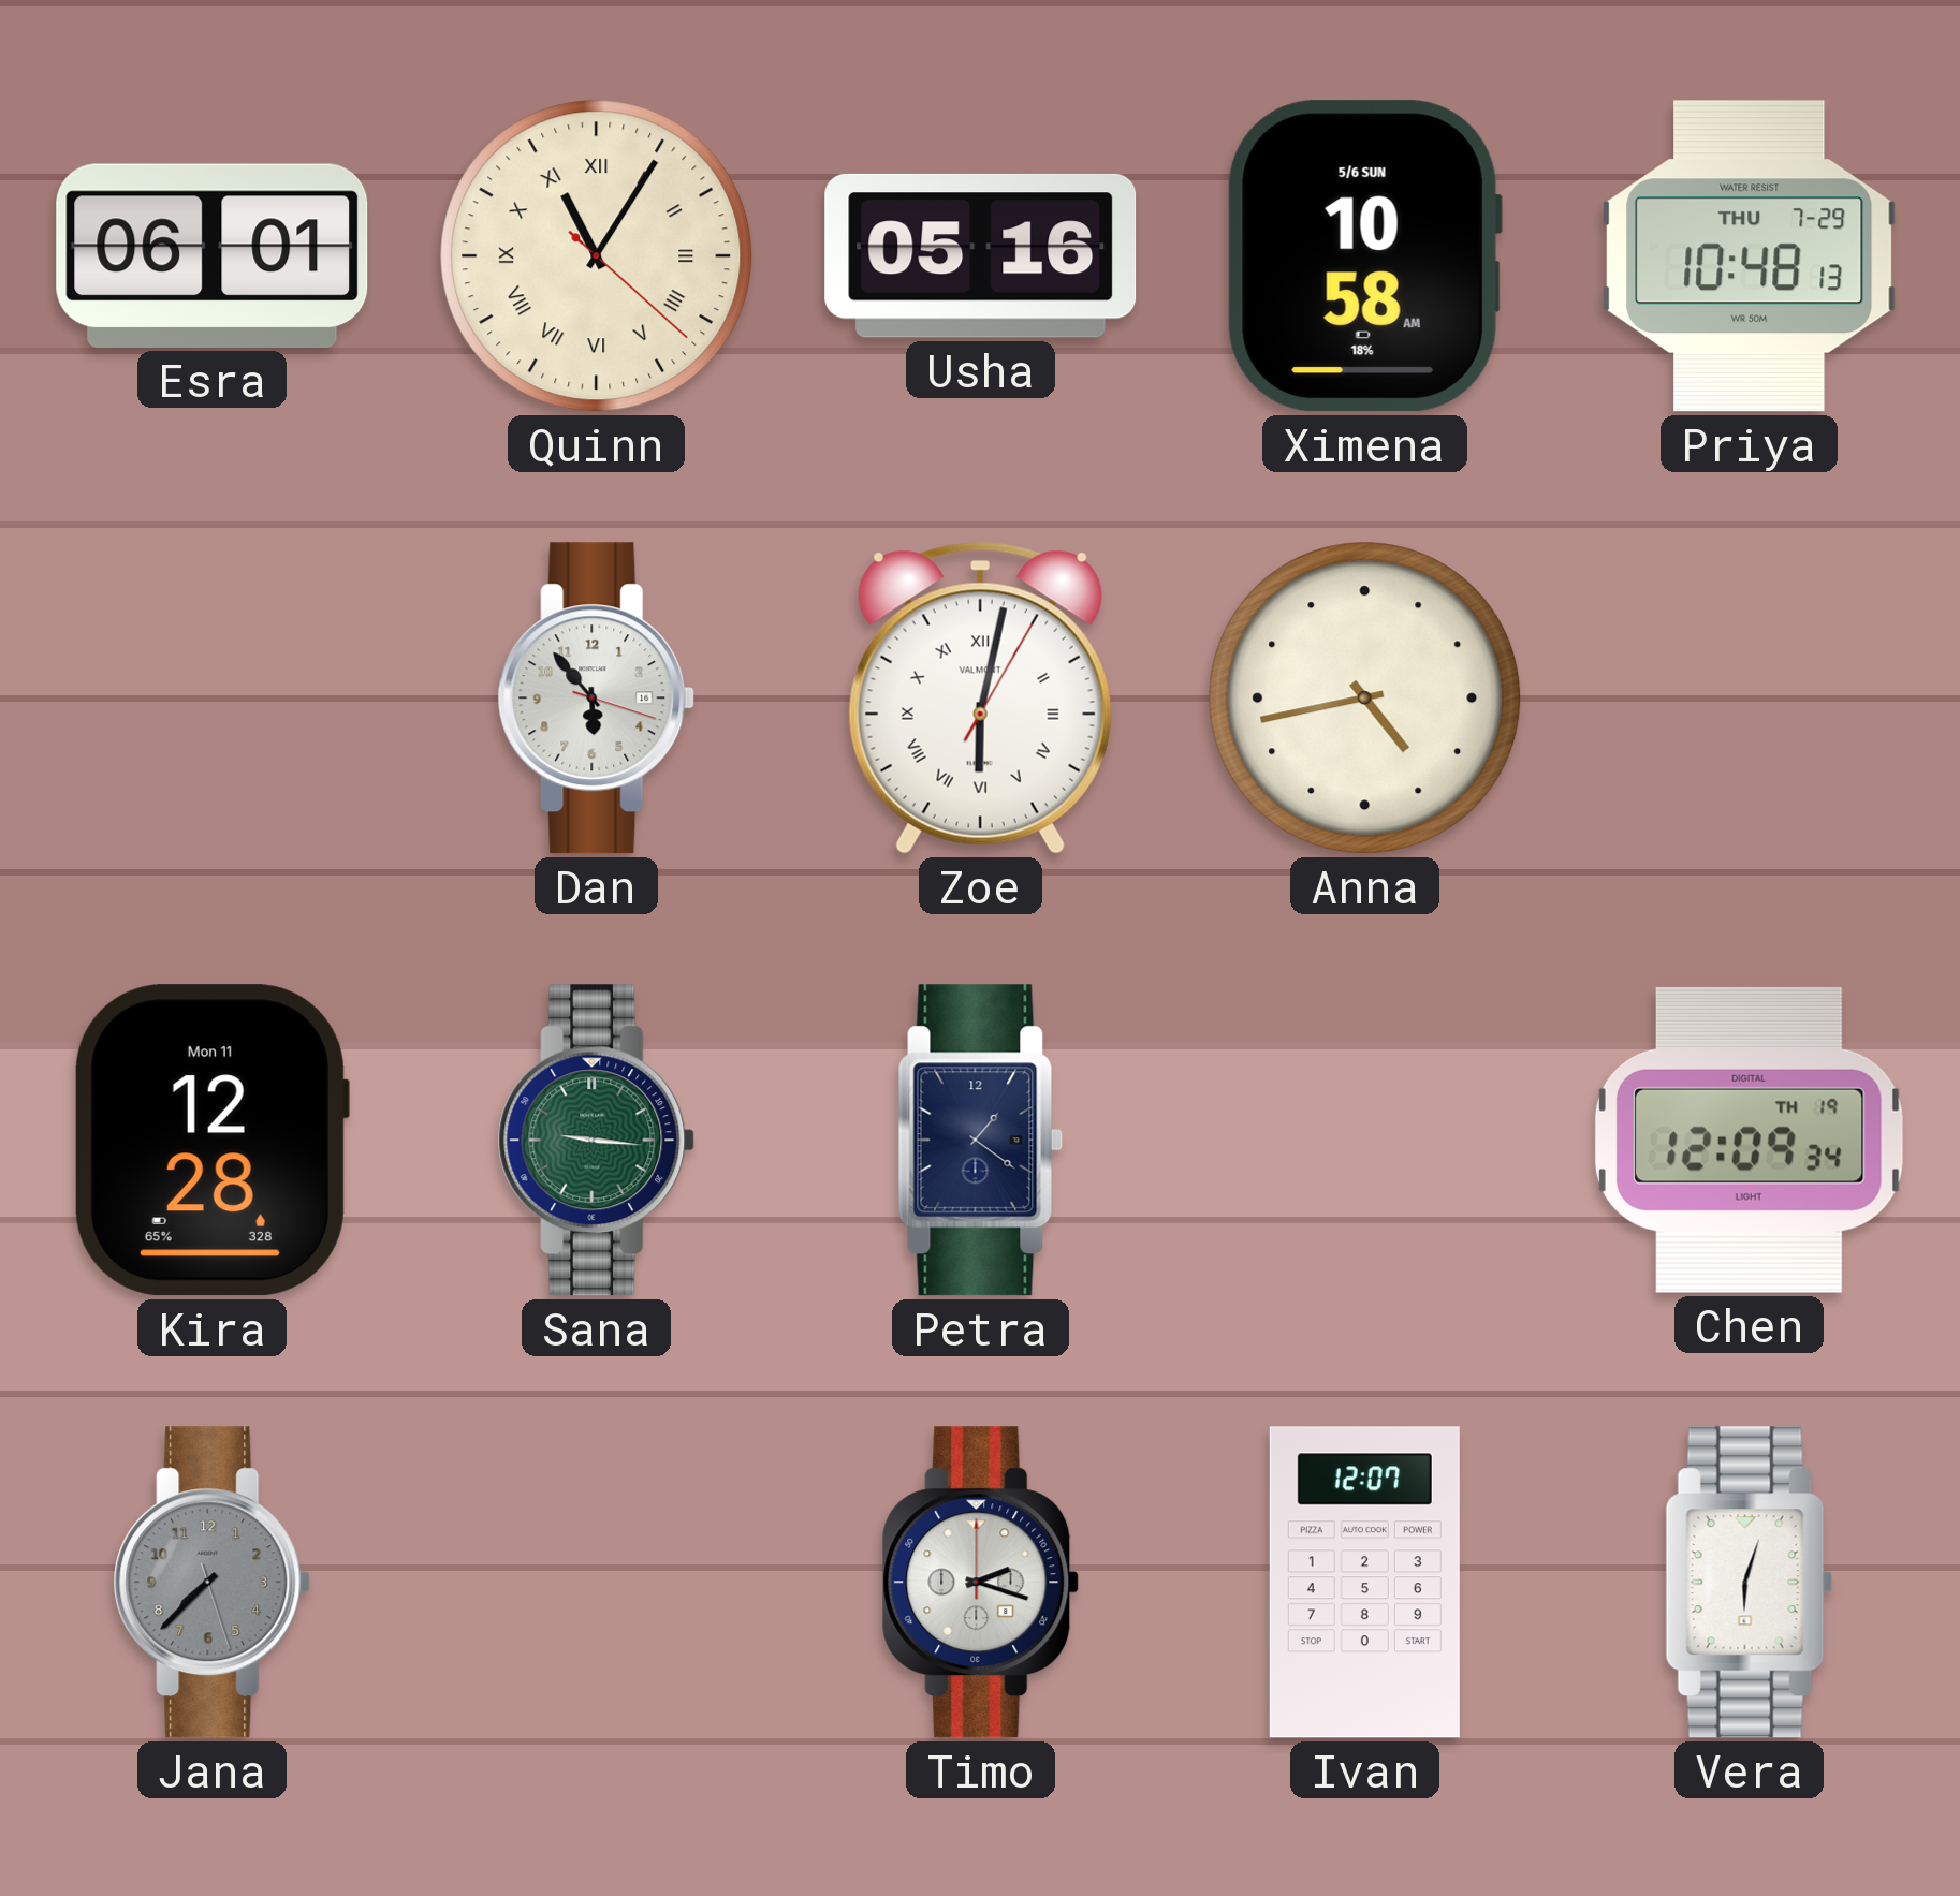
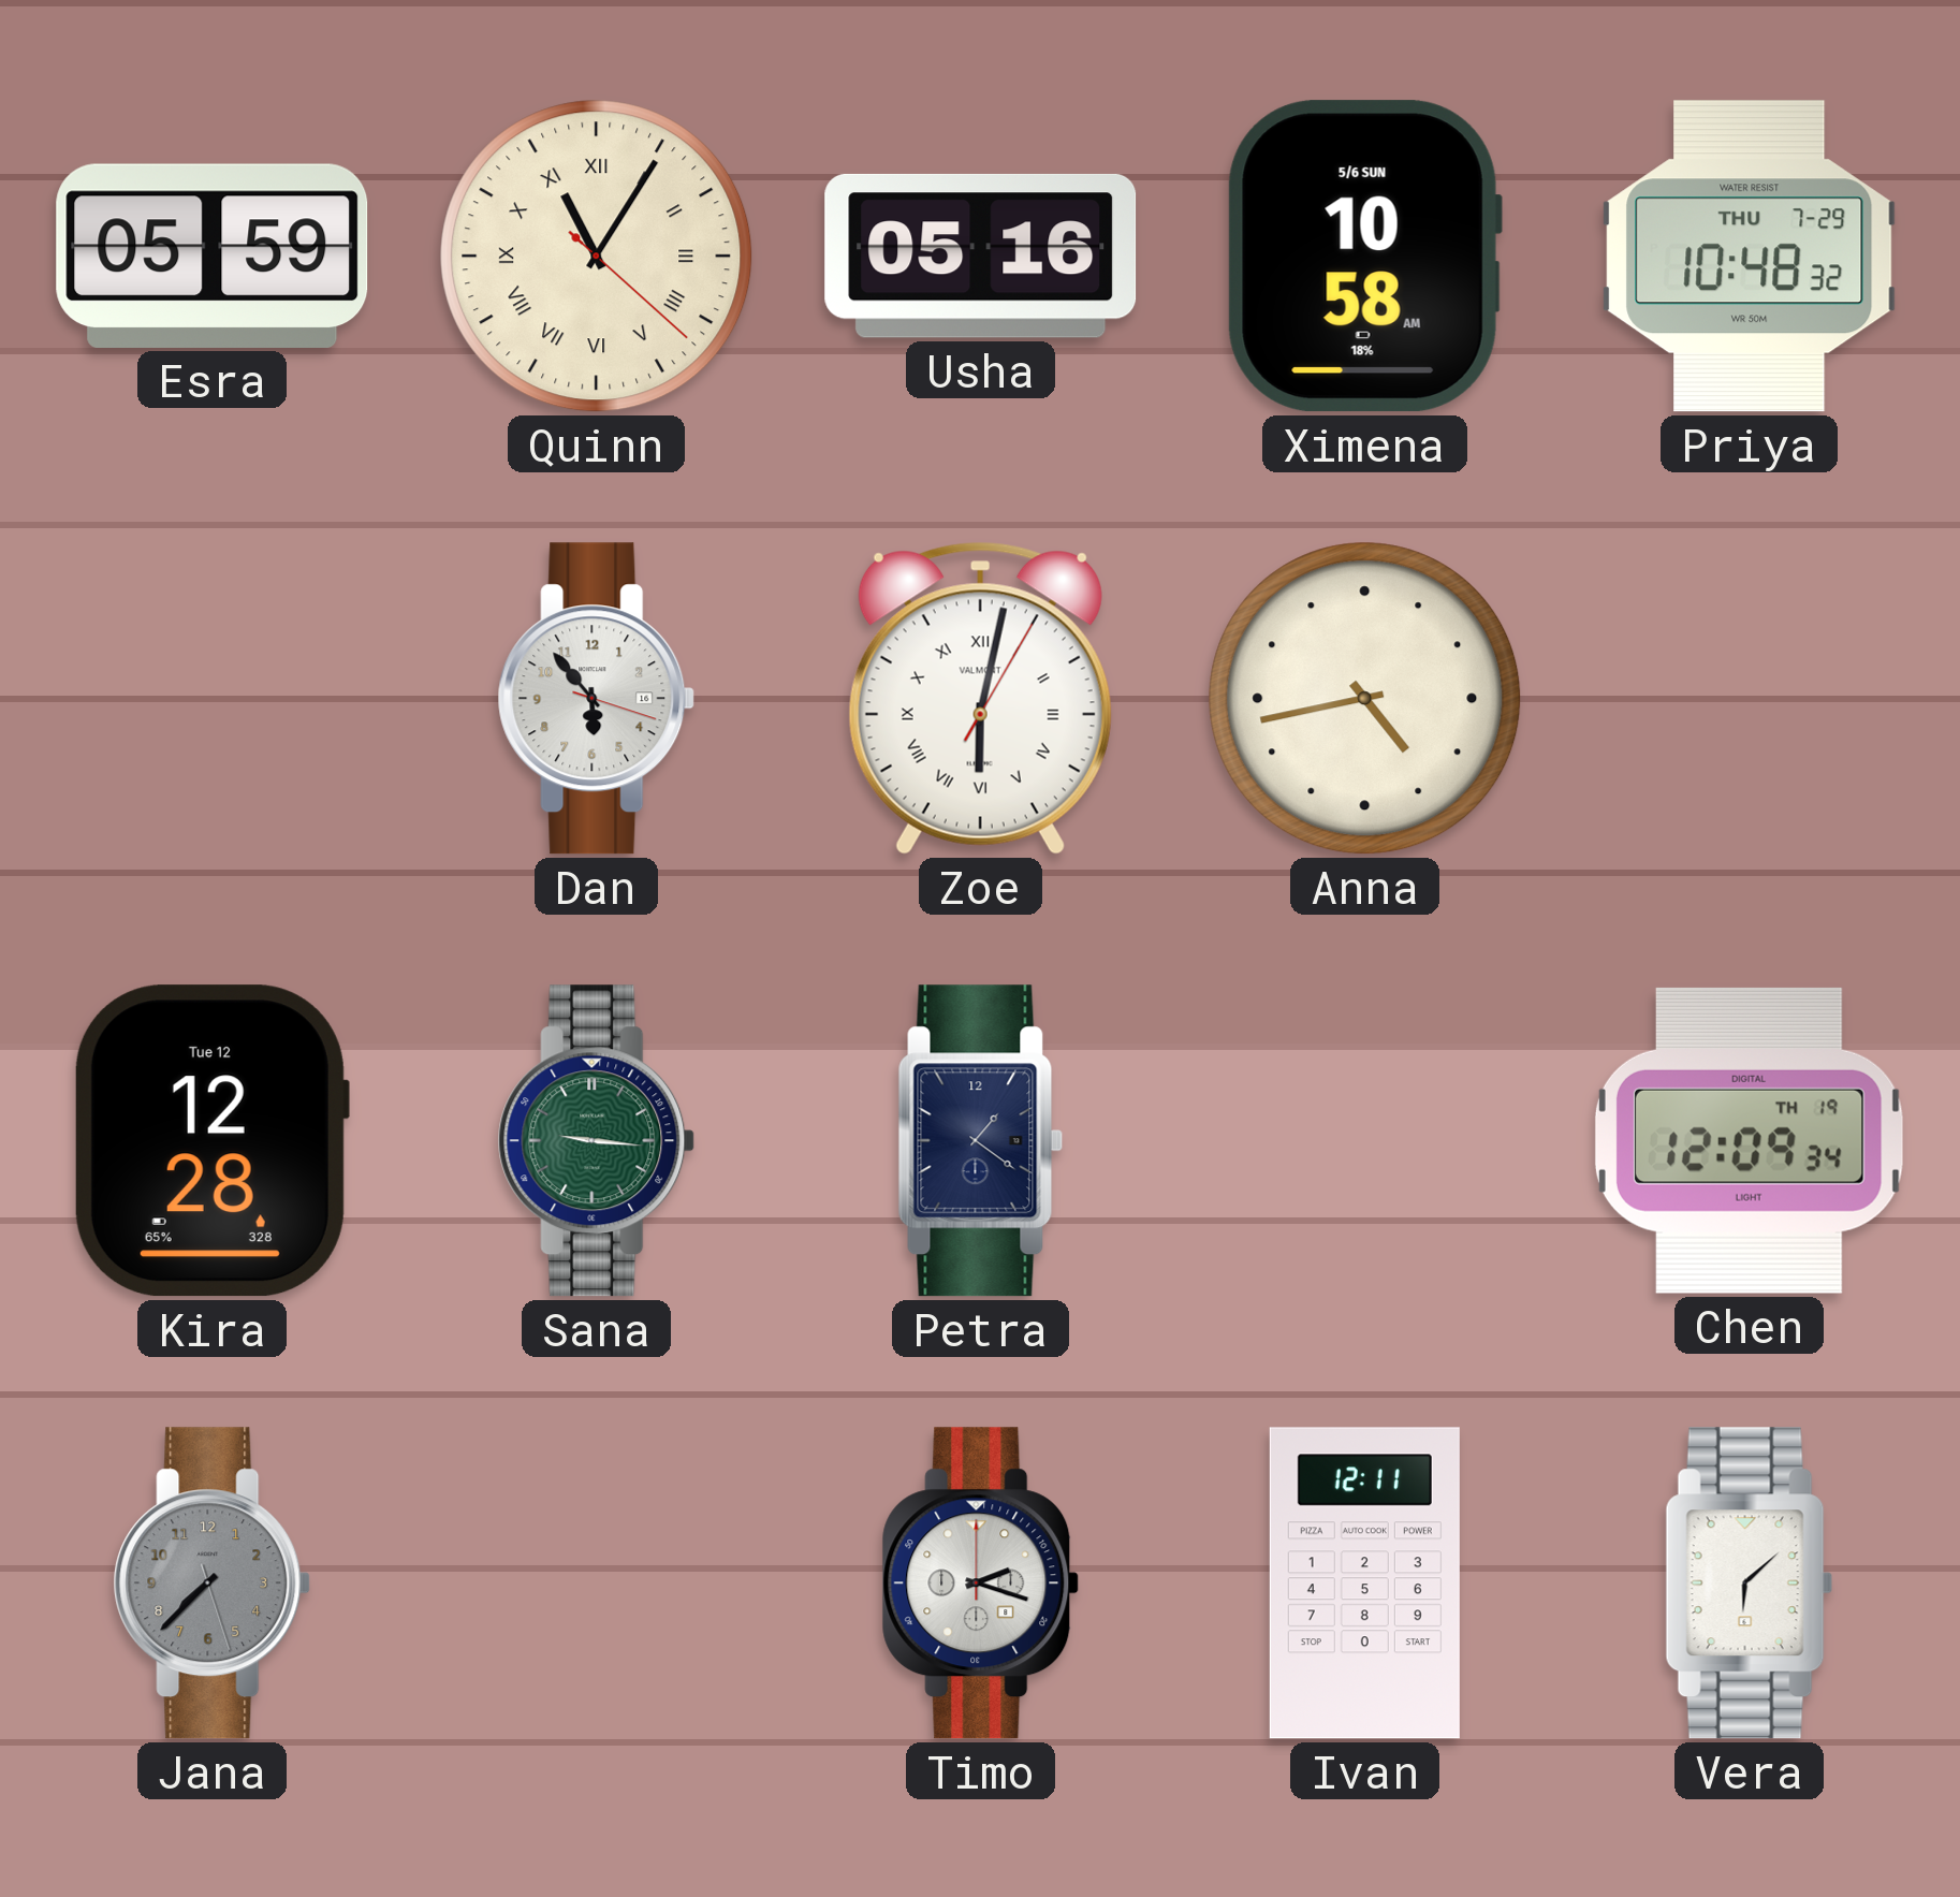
Esra: 06:01 -> 05:59 (213, 256)
Priya: 10:48:13 -> 10:48:32 (1750, 257)
Kira date: Mon 11 -> Tue 12 (211, 1141)
Ivan: 12:07 -> 12:11 (1364, 1584)
Vera: 6:03 -> 6:08 (1749, 1584)
